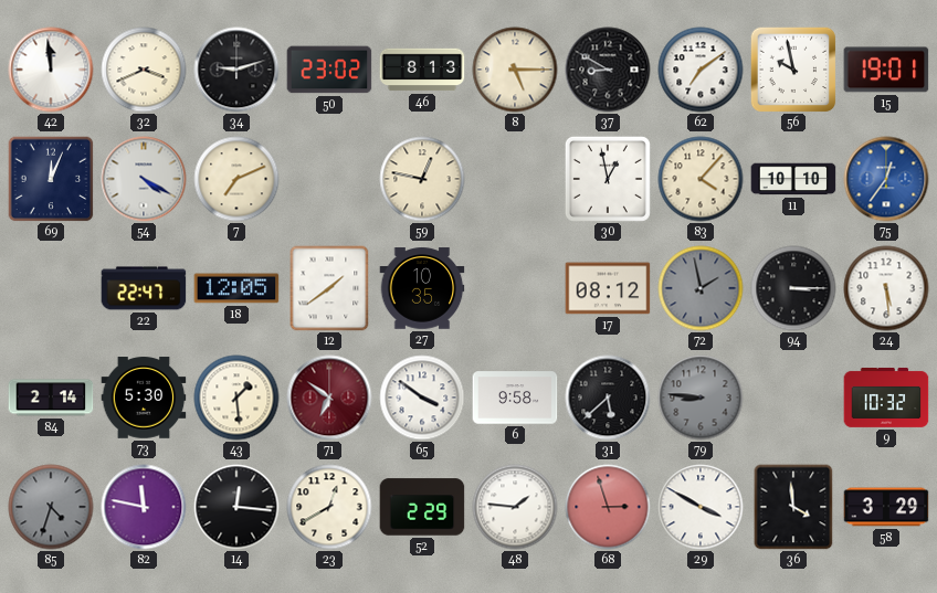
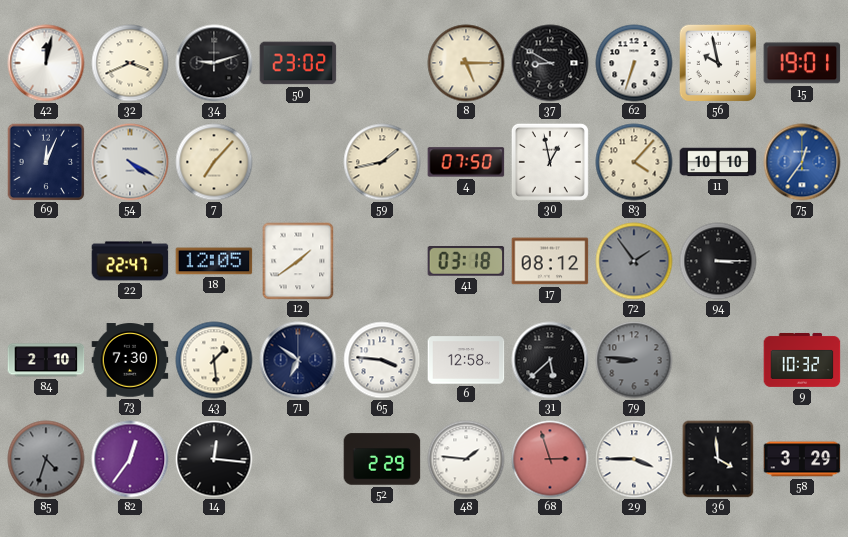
42: 11:59 -> 12:02 (46, 63)
46: 8:13 -> none (422, 70)
62: 7:09 -> 6:33 (634, 63)
7: 7:11 -> 7:07 (214, 162)
59: 12:47 -> 1:43 (382, 162)
4: none -> 07:50 (466, 162)
27: 10:35 -> none (422, 288)
41: none -> 03:18 (466, 262)
72: 1:58 -> 1:54 (634, 261)
24: 5:29 -> none (886, 288)
84: 2:14 -> 2:10 (46, 360)
73: 5:30 -> 7:30 (130, 360)
71 dial: burgundy -> navy (298, 360)
65: 3:51 -> 3:46 (382, 360)
6: 9:58 -> 12:58 (466, 360)
82: 11:47 -> 12:36 (130, 459)
23: 12:40 -> none (329, 507)
29: 3:50 -> 3:45 (634, 459)
